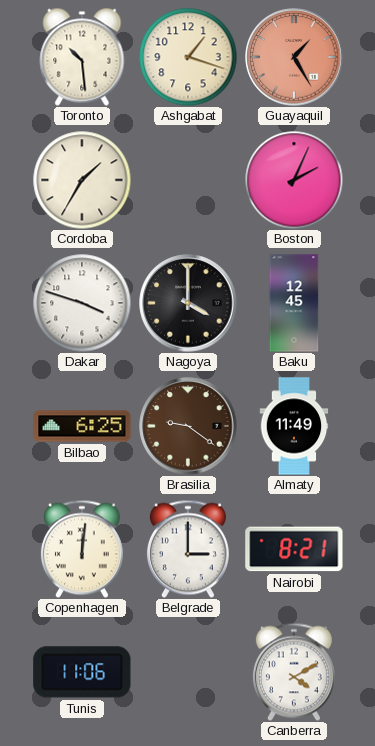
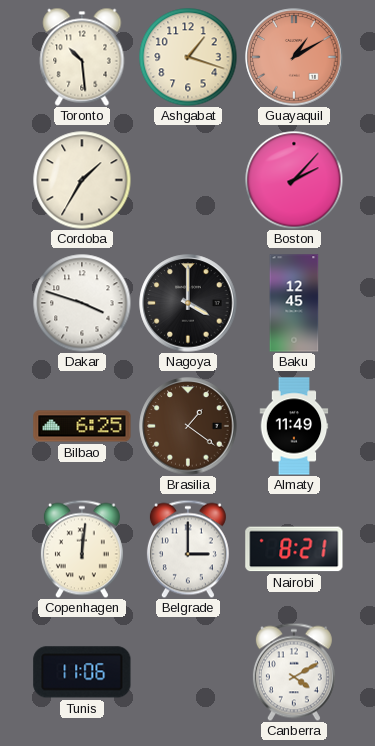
Guayaquil: 1:25 -> 1:10 (294, 57)
Boston: 2:04 -> 2:07 (294, 180)
Brasilia: 9:21 -> 1:21 (188, 426)
